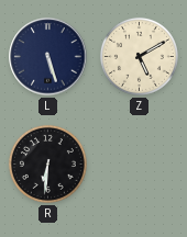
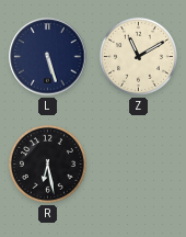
Z: 5:10 -> 11:10 (138, 56)
R: 6:31 -> 6:28 (47, 163)
